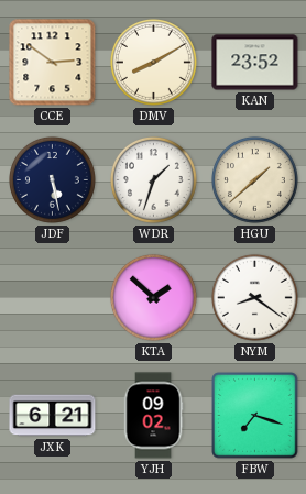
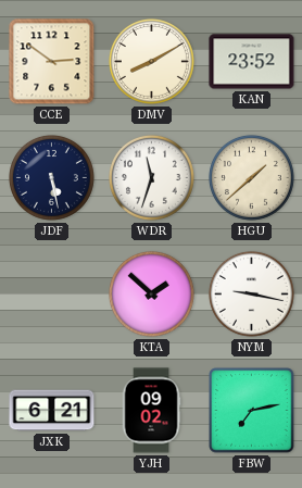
WDR: 1:33 -> 11:33 (151, 177)
NYM: 8:21 -> 9:17 (251, 293)
FBW: 7:18 -> 7:13 (252, 411)
